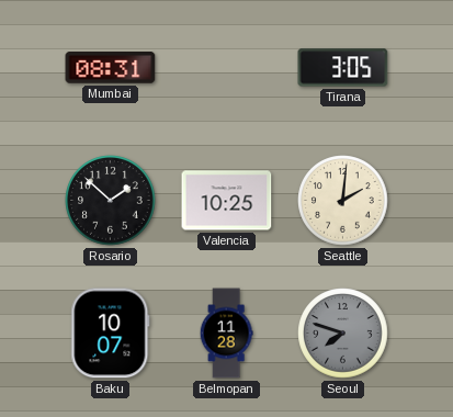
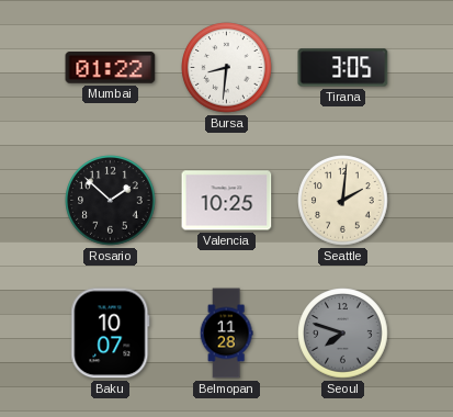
Mumbai: 08:31 -> 01:22 (111, 68)
Bursa: none -> 8:31 (227, 68)
